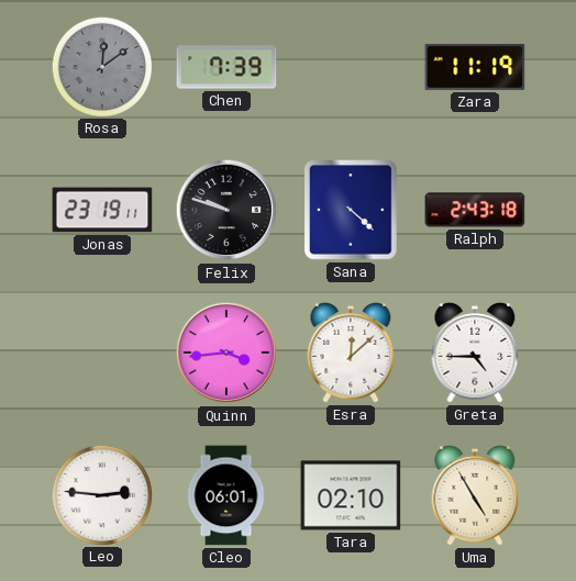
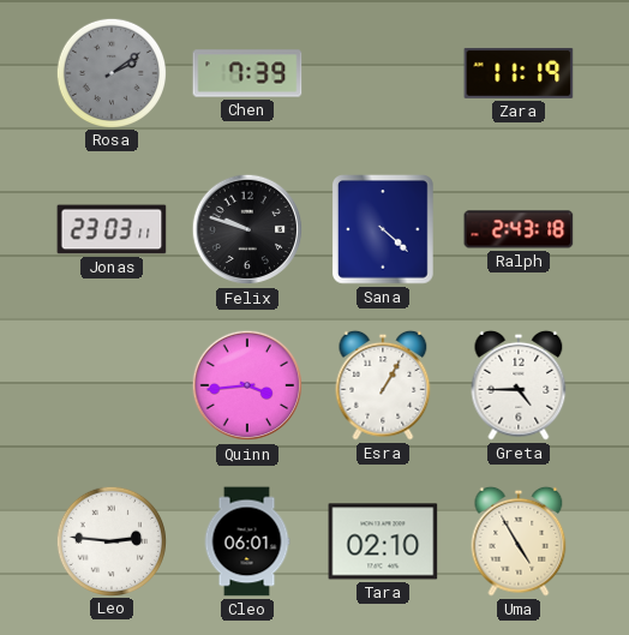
Rosa: 12:09 -> 2:09 (110, 72)
Jonas: 23:19 -> 23:03 (112, 229)
Esra: 12:08 -> 1:05 (383, 385)
